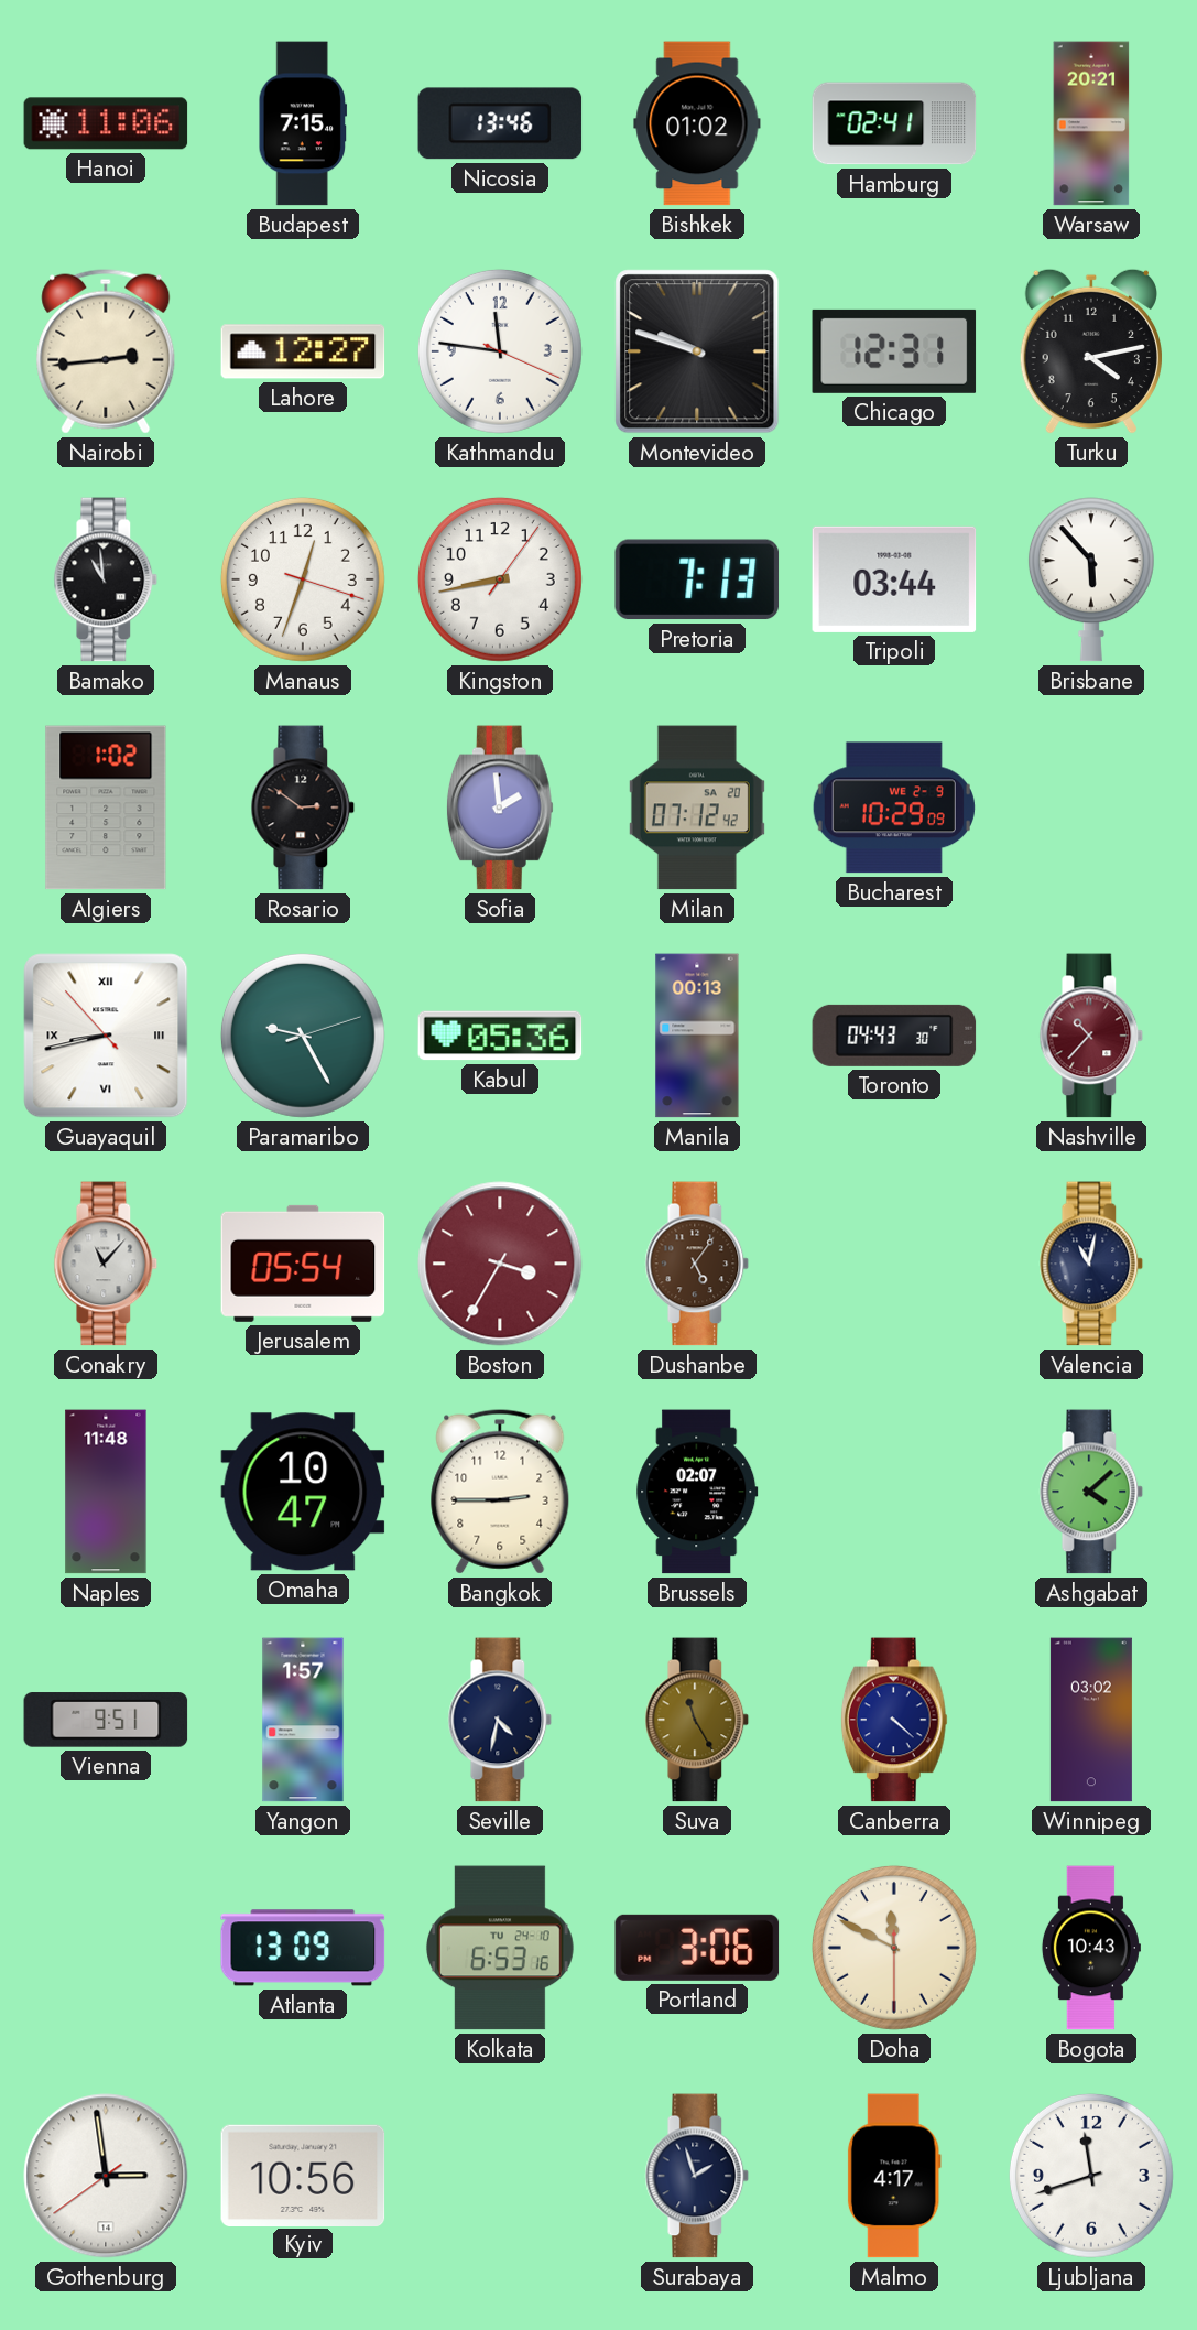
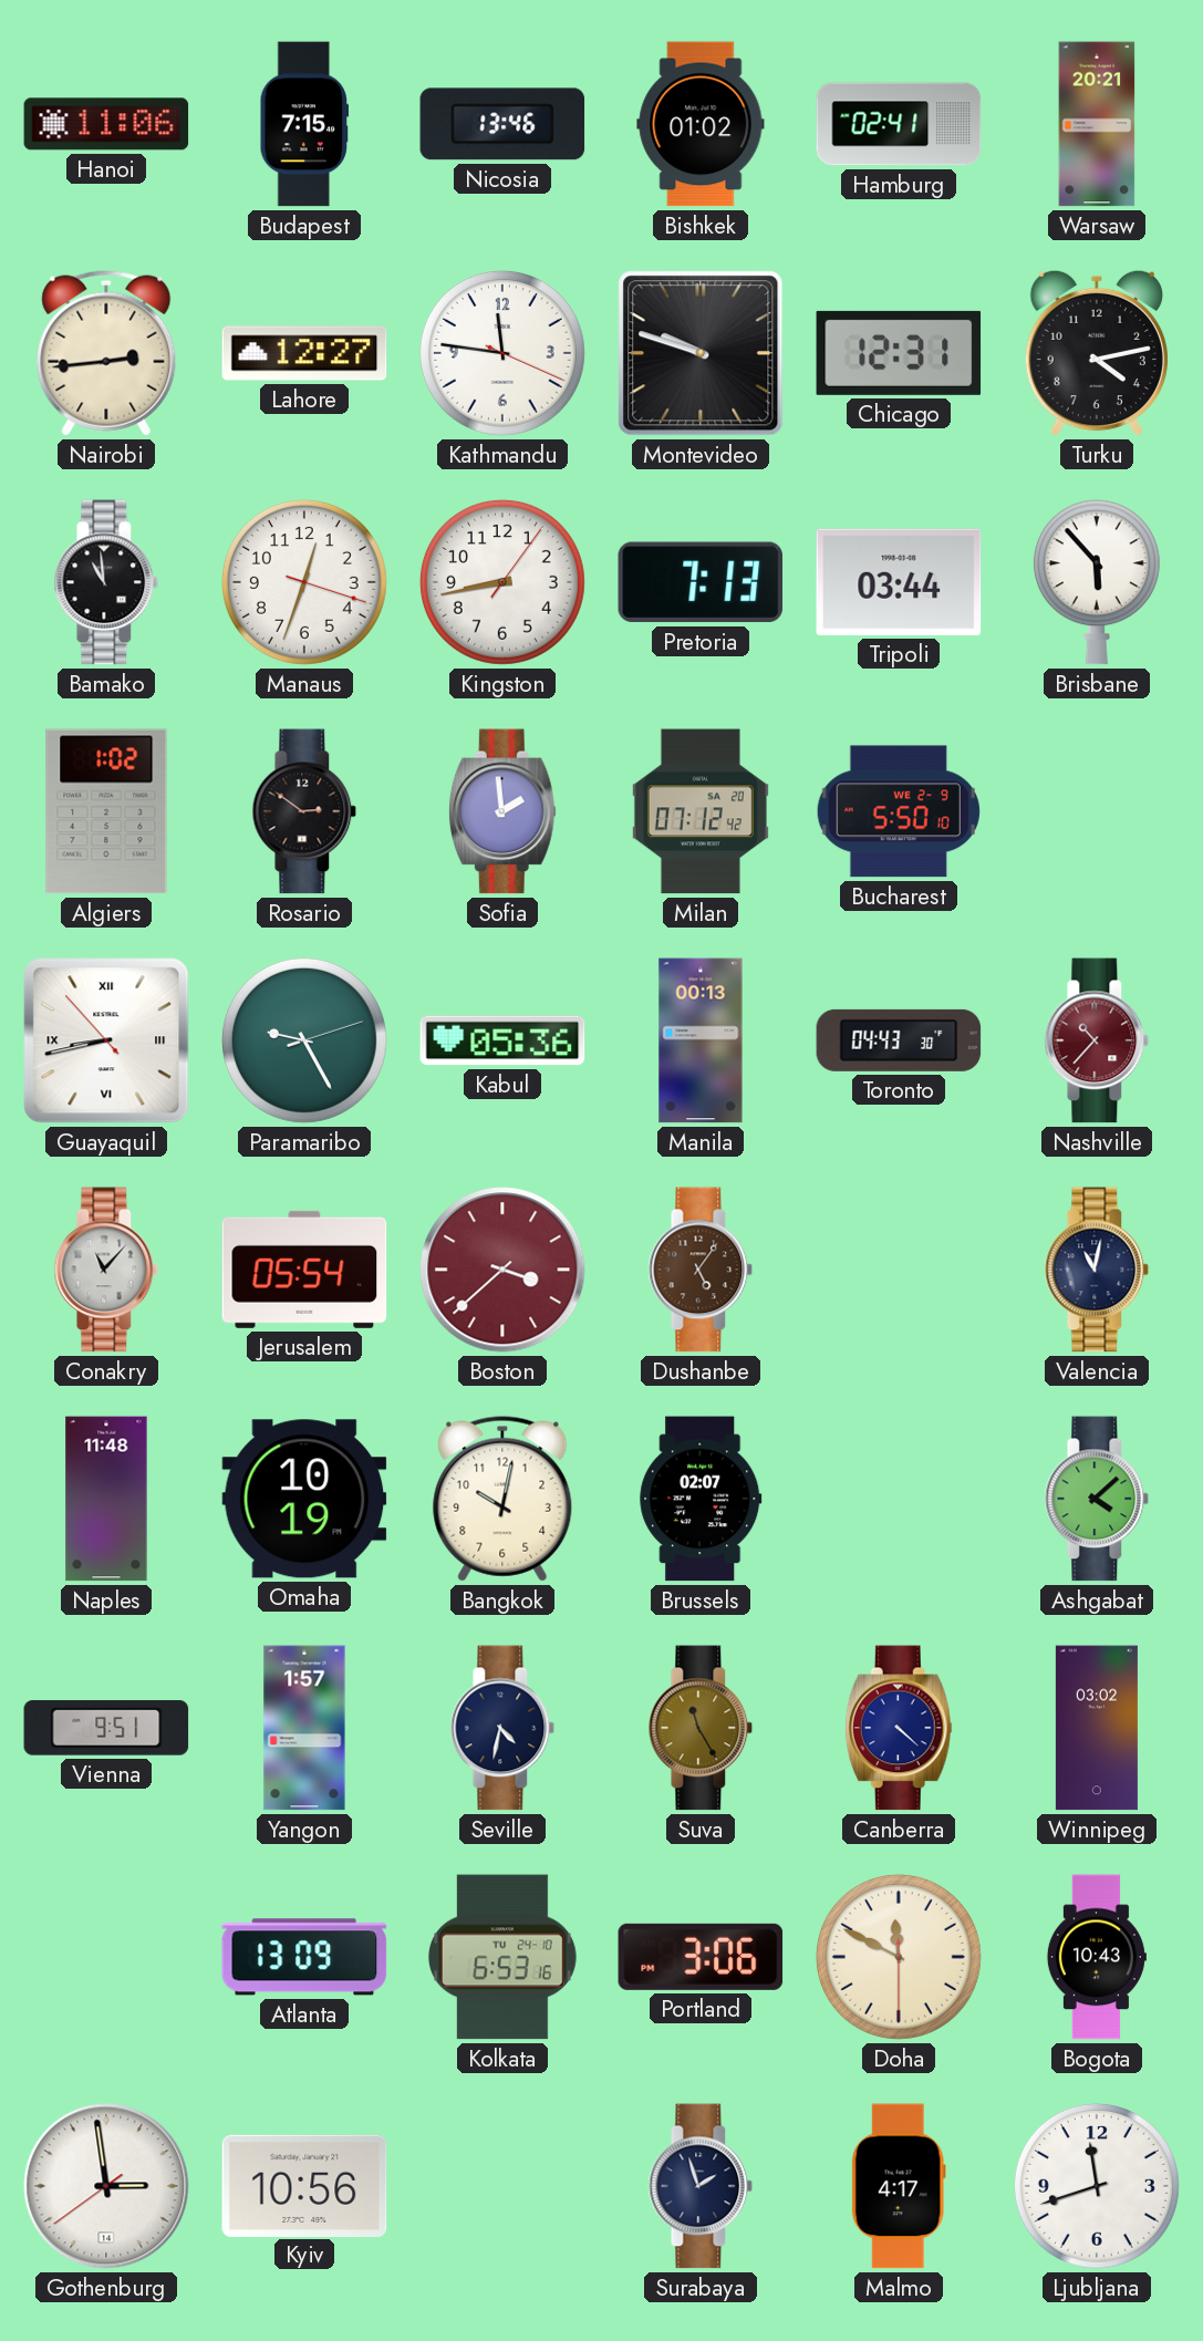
Bucharest: 10:29 -> 5:50 (899, 811)
Boston: 3:35 -> 3:38 (502, 1270)
Omaha: 10:47 -> 10:19 (304, 1499)
Bangkok: 2:45 -> 10:02 (502, 1499)
